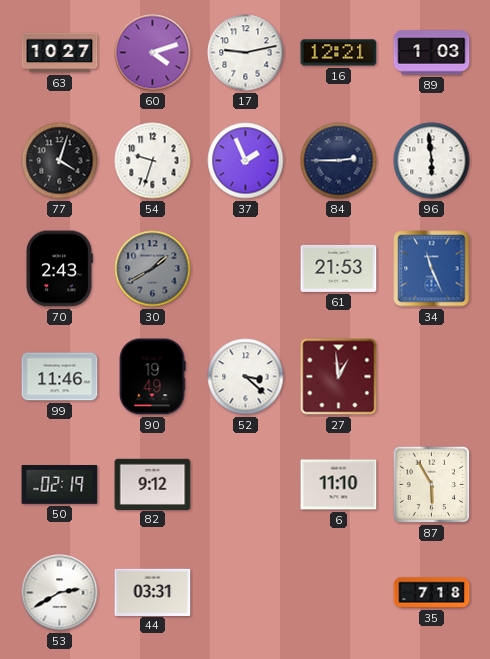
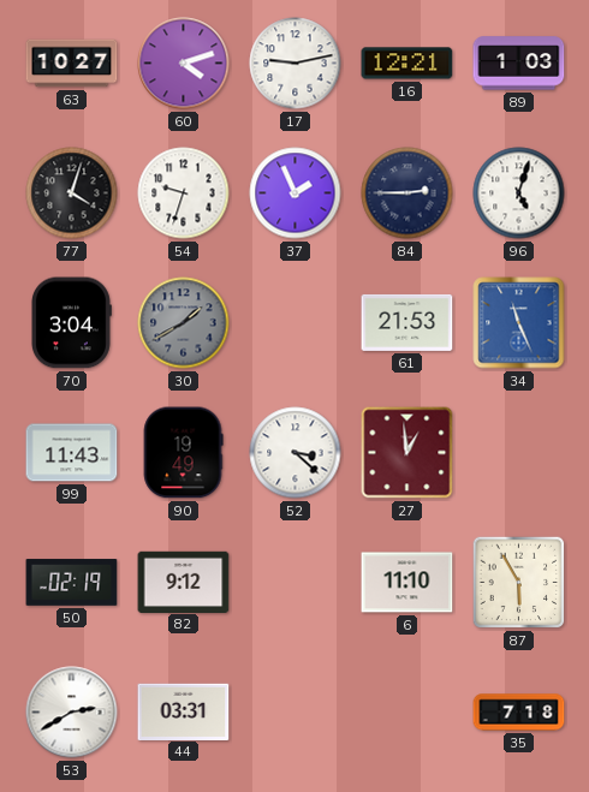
96: 5:59 -> 5:03 (519, 193)
70: 2:43 -> 3:04 (71, 323)
99: 11:46 -> 11:43 (72, 453)
